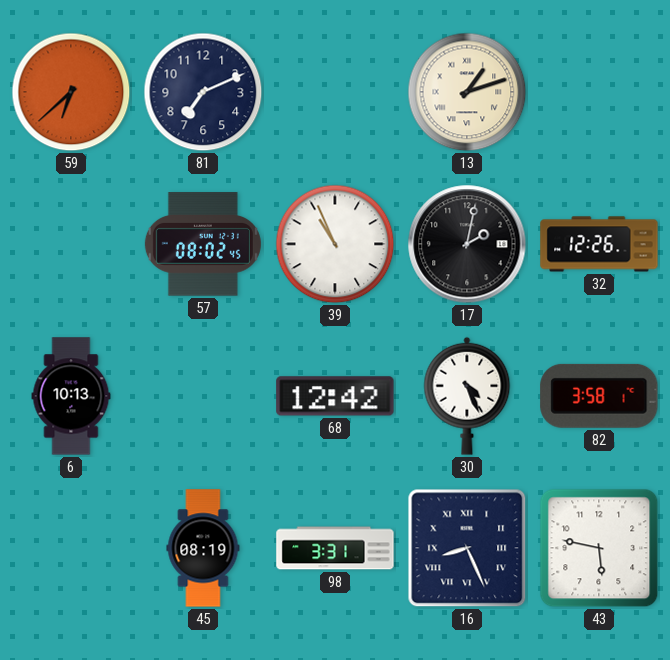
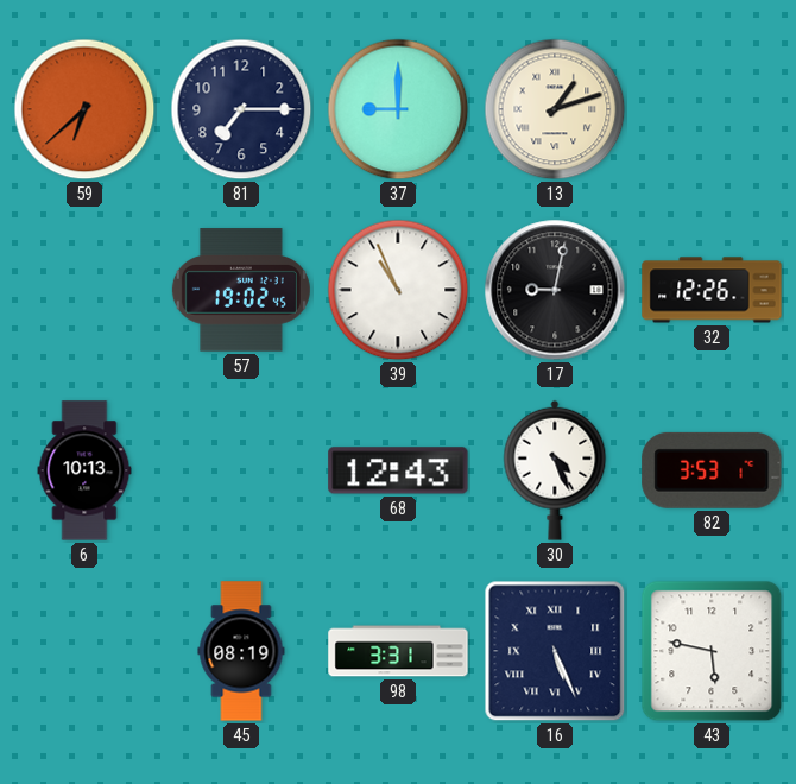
81: 7:11 -> 7:15 (241, 109)
37: none -> 9:00 (398, 109)
57: 08:02 -> 19:02 (241, 290)
17: 2:02 -> 9:02 (555, 290)
68: 12:42 -> 12:43 (398, 470)
82: 3:58 -> 3:53 (712, 470)
16: 8:26 -> 5:26 (555, 651)
